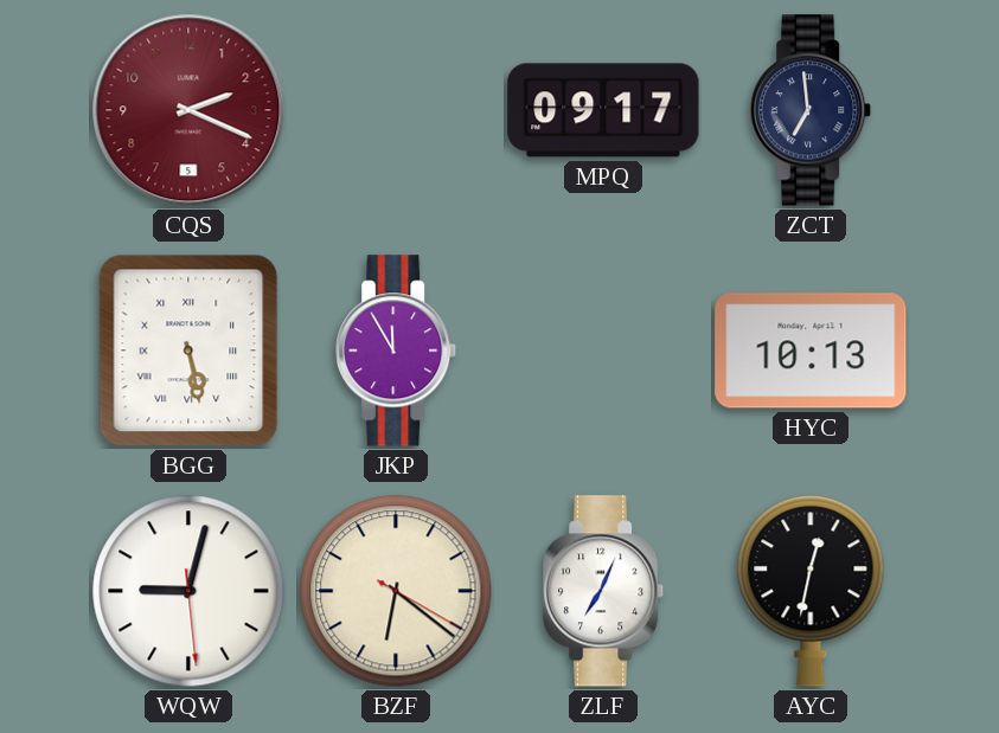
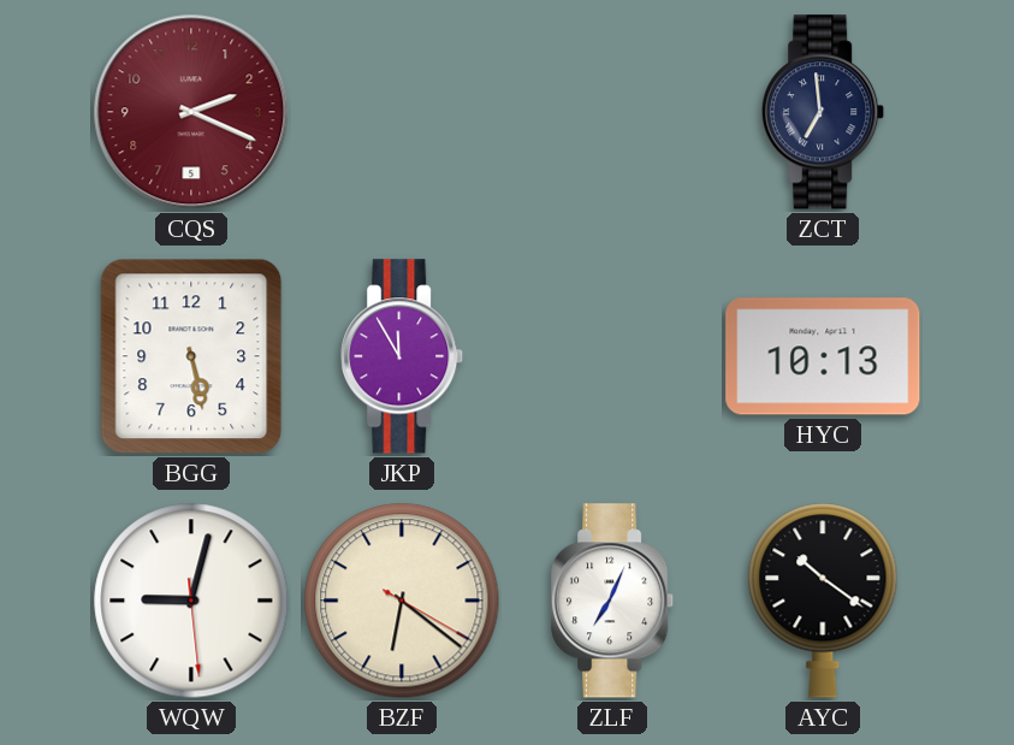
MPQ: 09:17 -> none (603, 110)
BGG numerals: Roman -> Arabic (191, 356)
AYC: 12:32 -> 10:21 (823, 601)
